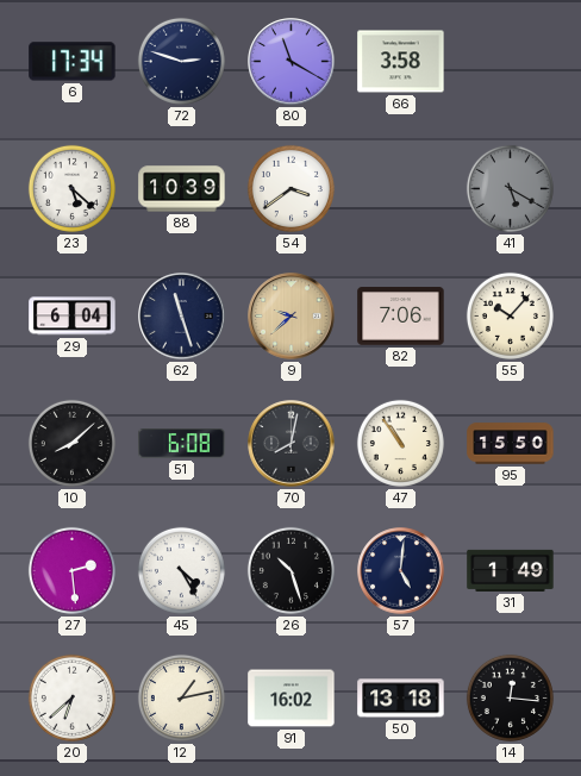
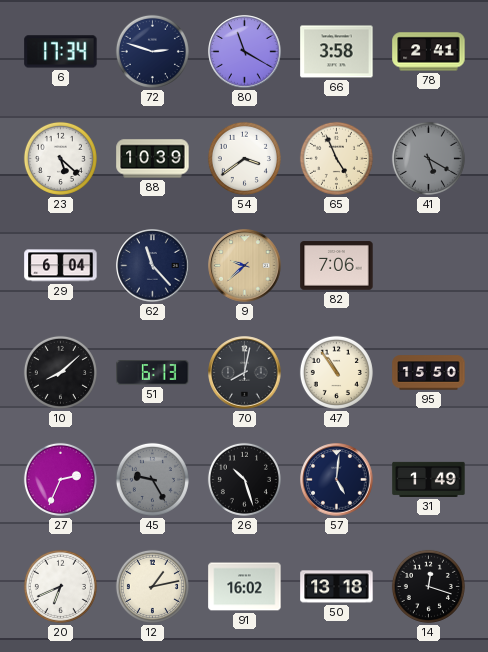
78: none -> 2:41 (429, 52)
65: none -> 4:56 (336, 158)
62: 11:27 -> 11:23 (153, 266)
55: 10:07 -> none (510, 315)
51: 6:08 -> 6:13 (153, 373)
27: 2:29 -> 2:34 (60, 479)
45: 4:25 -> 9:25 (152, 479)
45 dial: white -> grey (152, 479)
20: 6:38 -> 6:41 (60, 586)
14: 12:16 -> 12:18 (428, 586)
